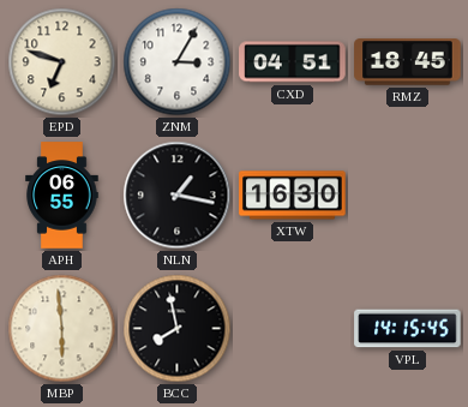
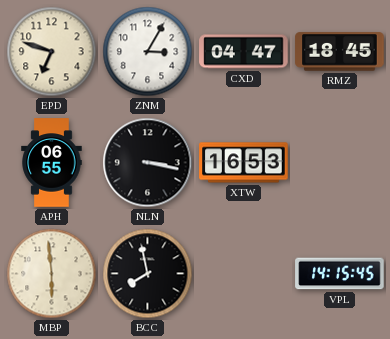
CXD: 04:51 -> 04:47 (244, 52)
NLN: 1:17 -> 3:17 (148, 163)
XTW: 16:30 -> 16:53 (244, 163)
